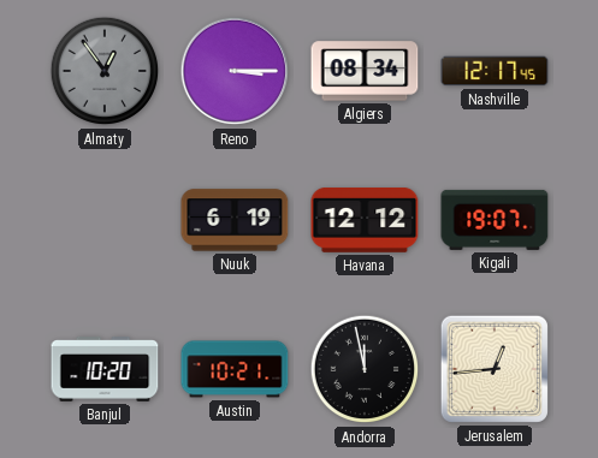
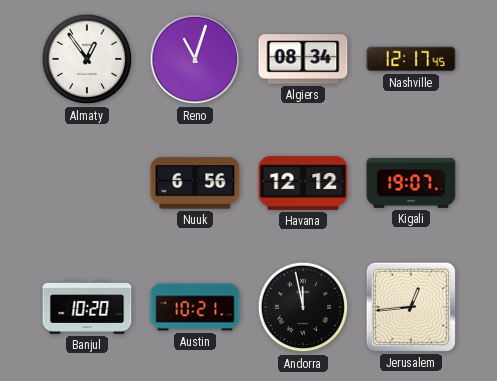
Almaty dial: grey -> white (87, 59)
Reno: 3:15 -> 11:03 (195, 59)
Nuuk: 6:19 -> 6:56 (195, 183)
